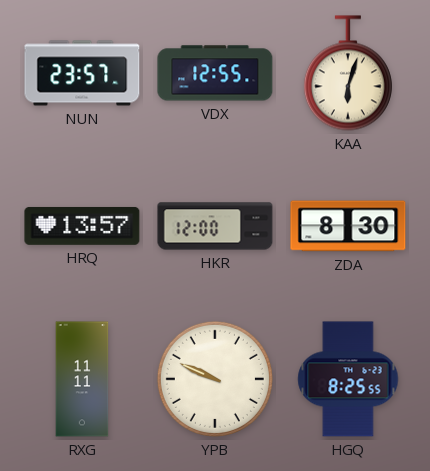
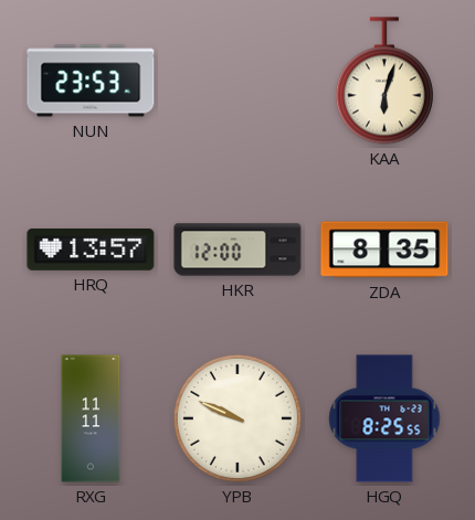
NUN: 23:57 -> 23:53 (91, 81)
VDX: 12:55 -> none (215, 73)
ZDA: 8:30 -> 8:35 (384, 250)
